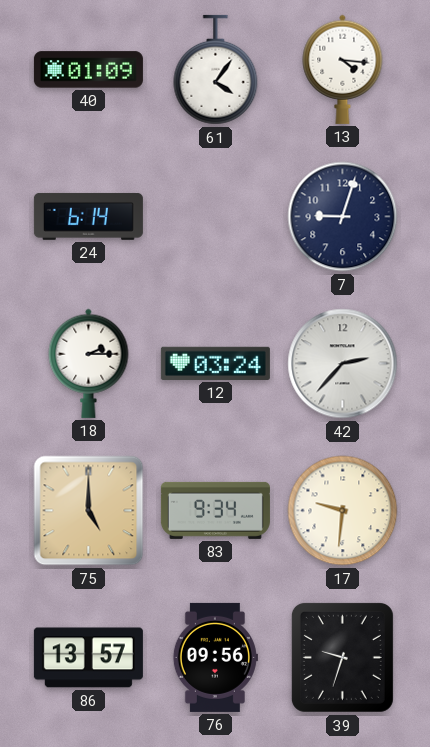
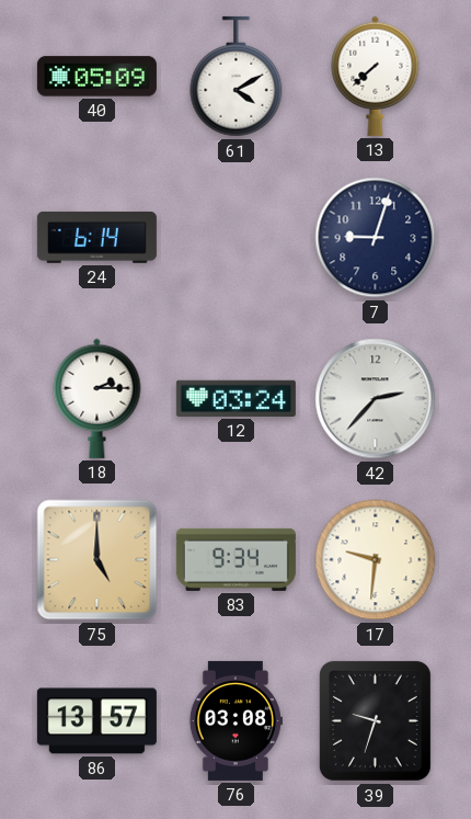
40: 01:09 -> 05:09 (96, 77)
61: 4:06 -> 4:10 (237, 77)
13: 4:16 -> 7:38 (376, 76)
76: 09:56 -> 03:08 (235, 720)
